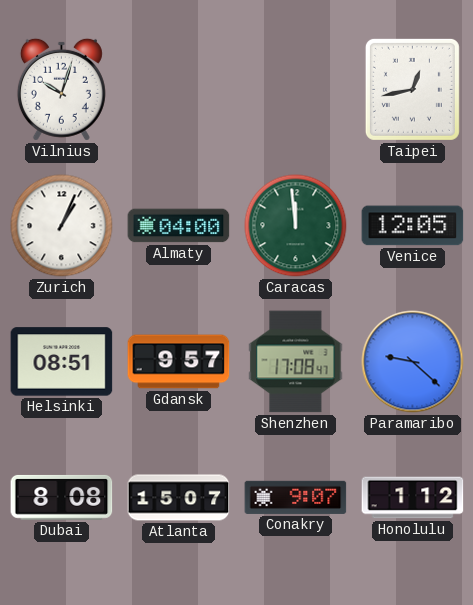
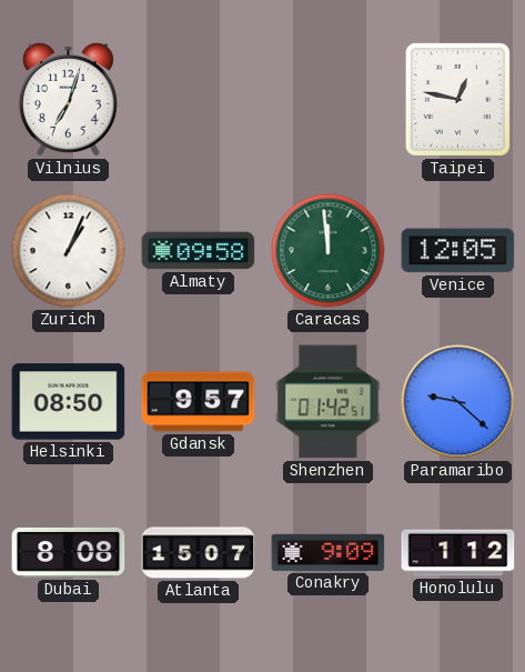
Vilnius: 10:03 -> 7:03 (68, 99)
Taipei: 12:43 -> 12:47 (457, 99)
Almaty: 04:00 -> 09:58 (199, 251)
Helsinki: 08:51 -> 08:50 (69, 402)
Shenzhen: 17:08 -> 01:42 (329, 402)
Conakry: 9:07 -> 9:09 (329, 552)
